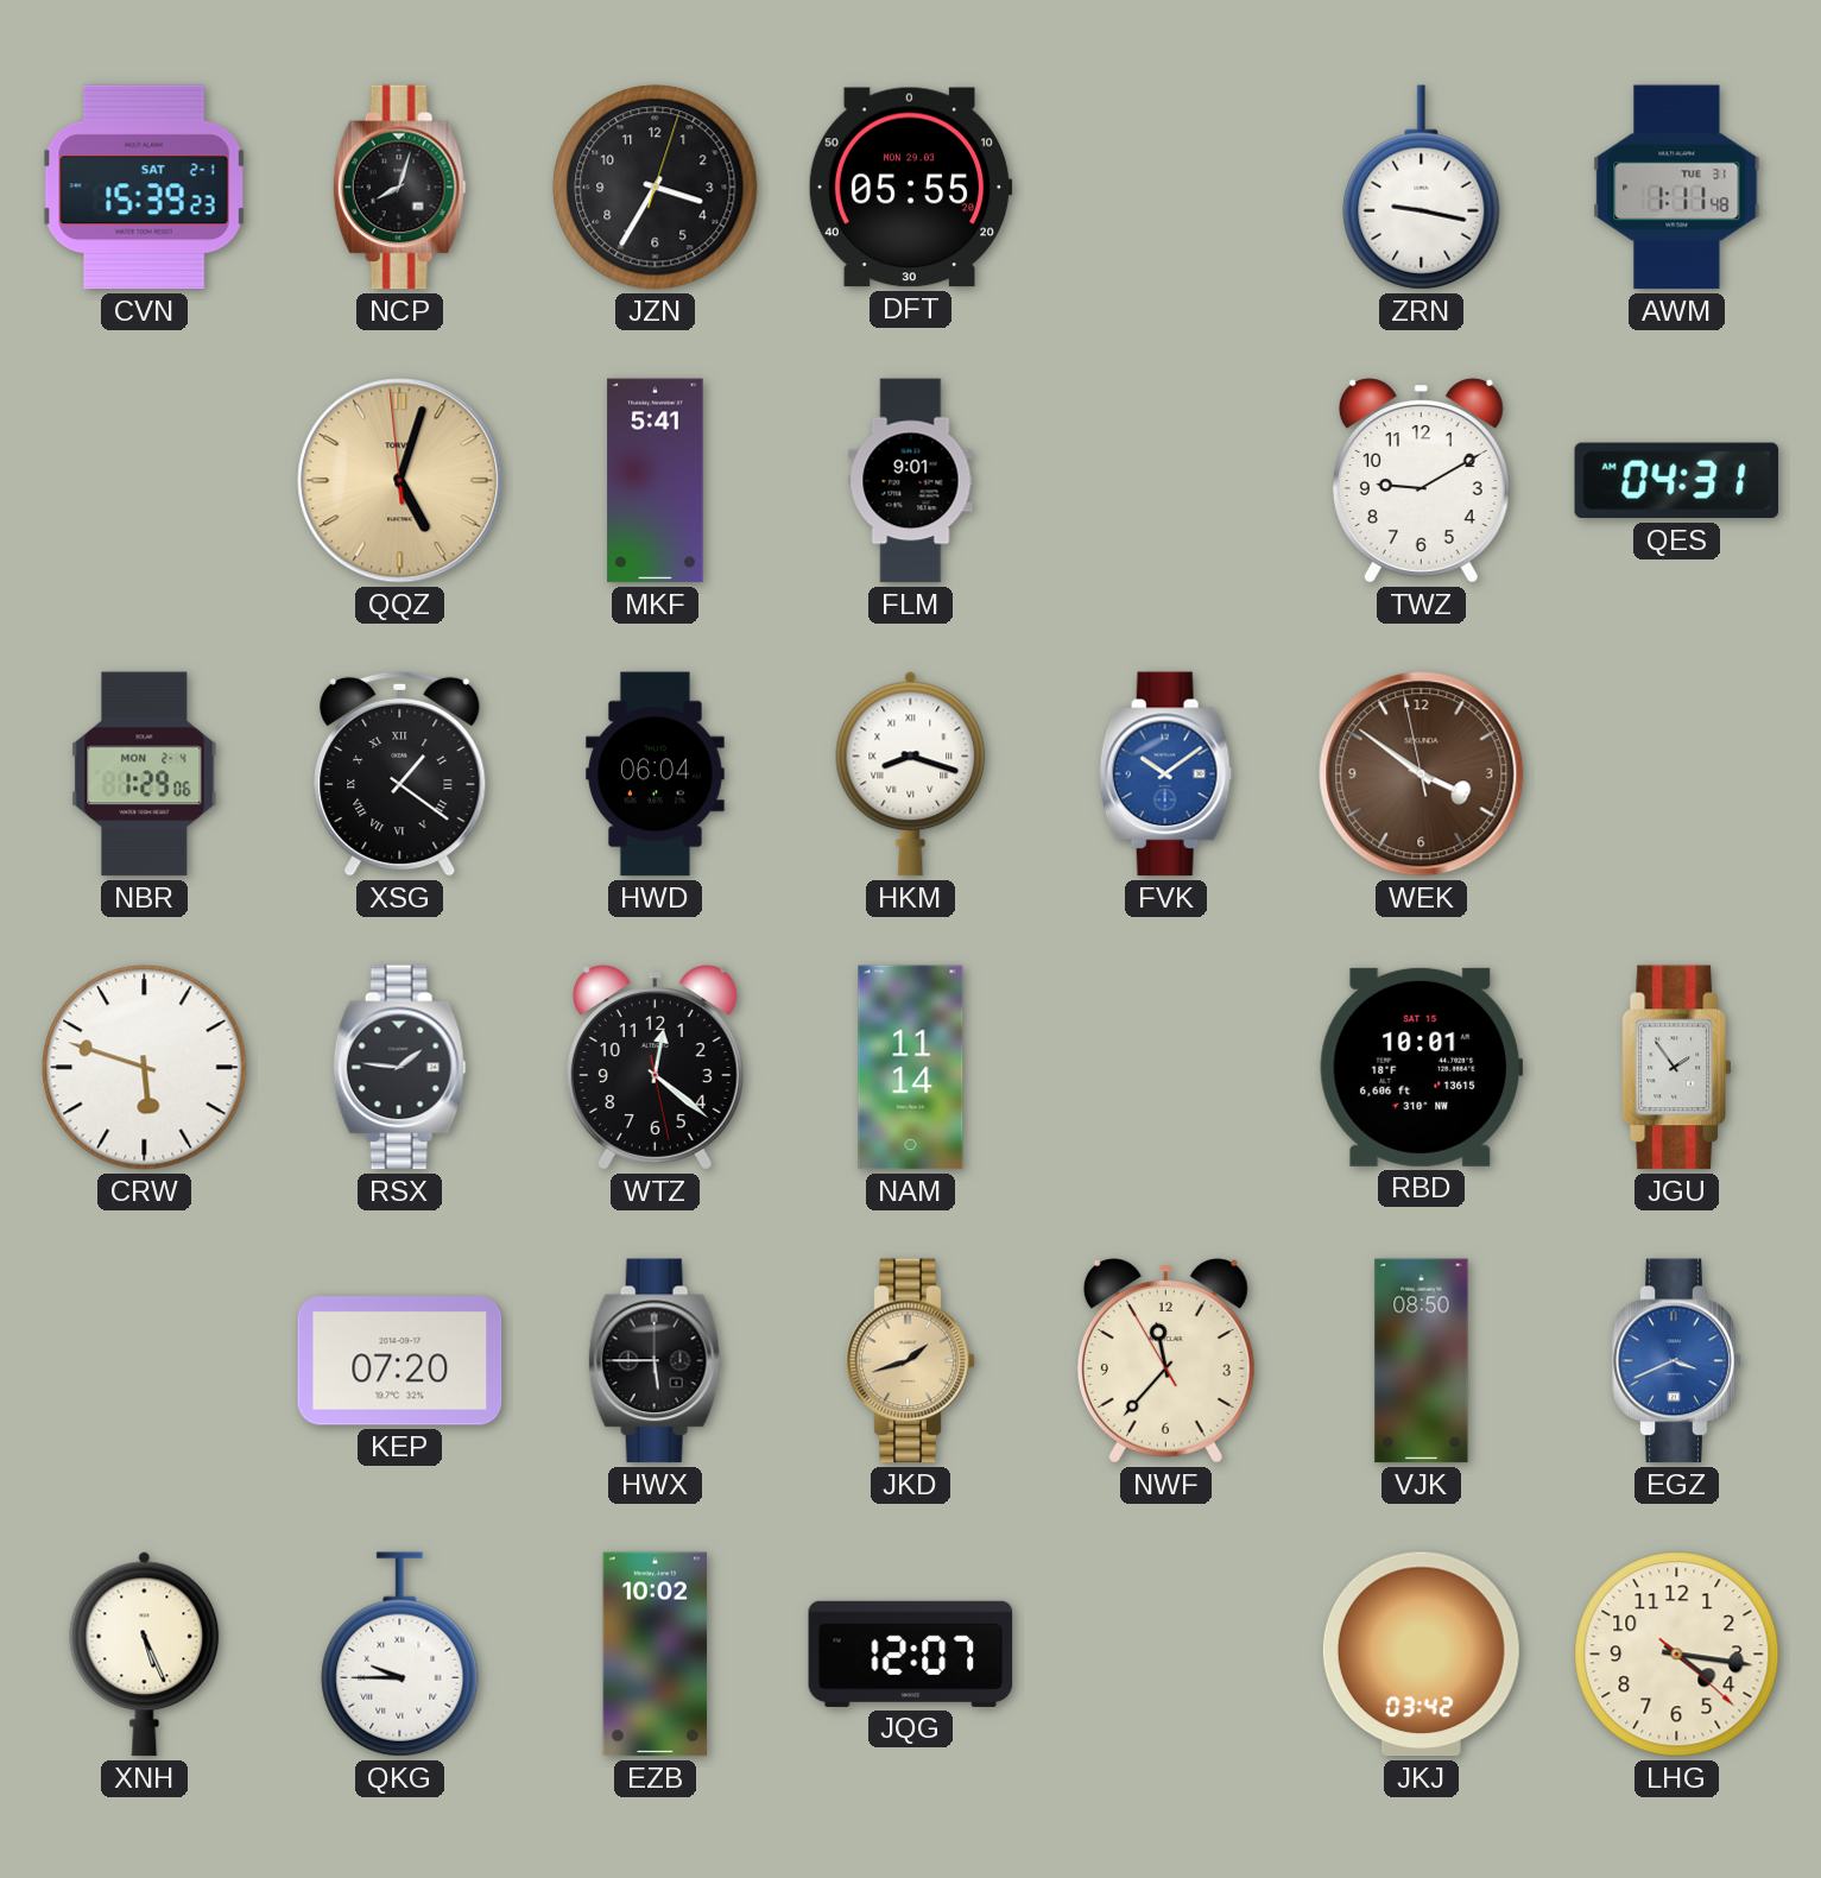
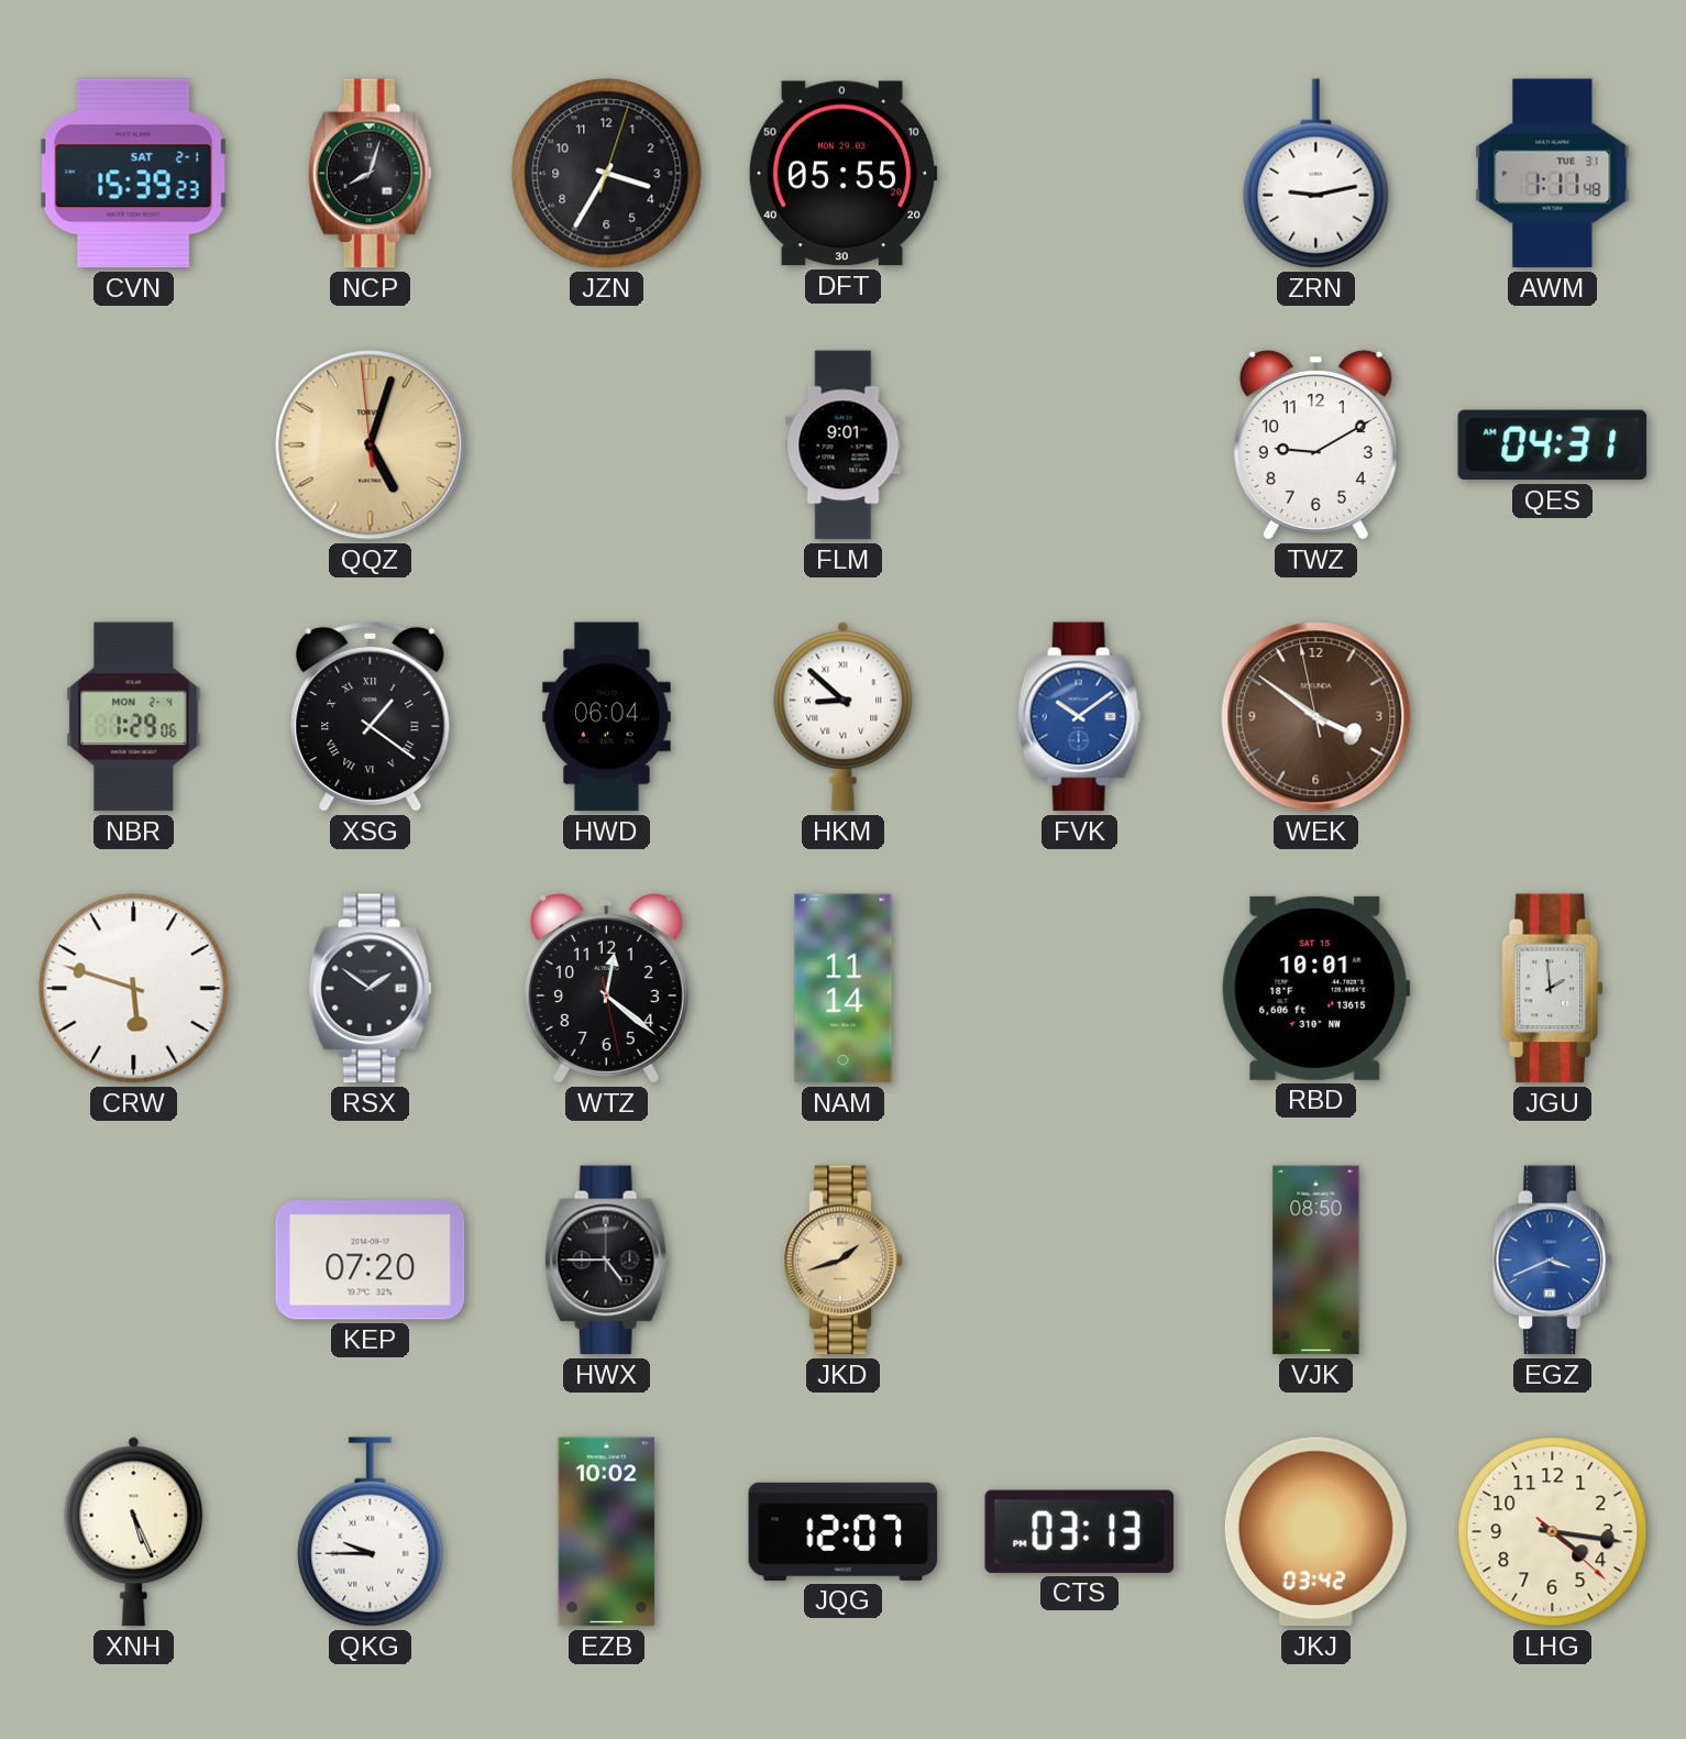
ZRN: 9:17 -> 9:13 (1316, 174)
MKF: 5:41 -> none (656, 481)
HKM: 8:18 -> 8:52 (844, 717)
RSX: 1:46 -> 1:51 (370, 989)
JGU: 1:54 -> 1:59 (1553, 989)
HWX: 5:45 -> 4:45 (606, 1261)
NWF: 11:36 -> none (1165, 1361)
CTS: none -> 03:13 (1080, 1531)
